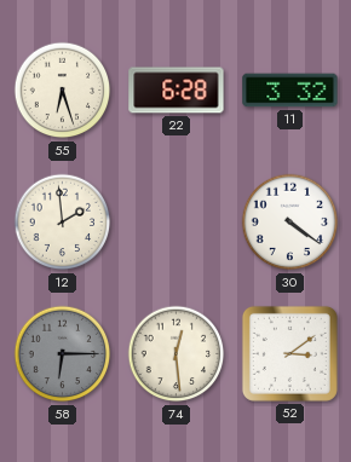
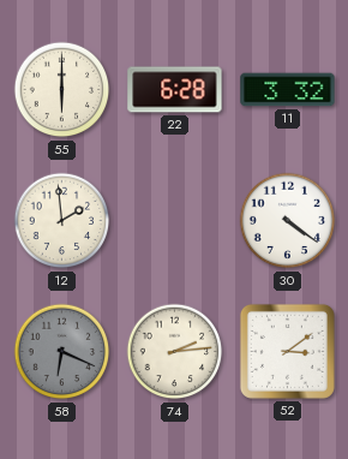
55: 6:27 -> 6:00 (62, 90)
58: 6:15 -> 6:19 (62, 352)
74: 12:29 -> 2:14 (175, 352)
